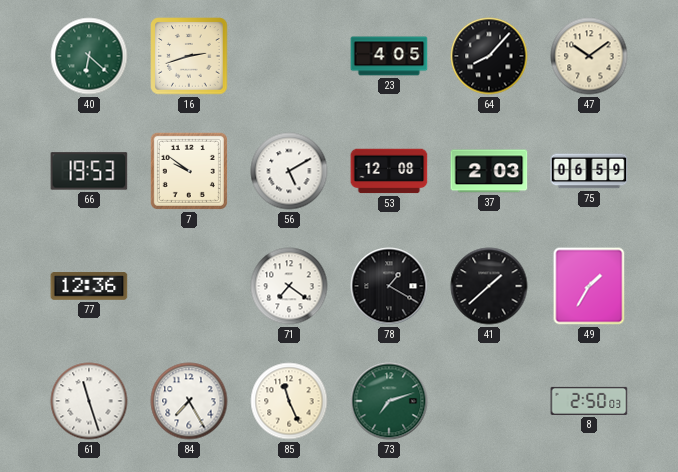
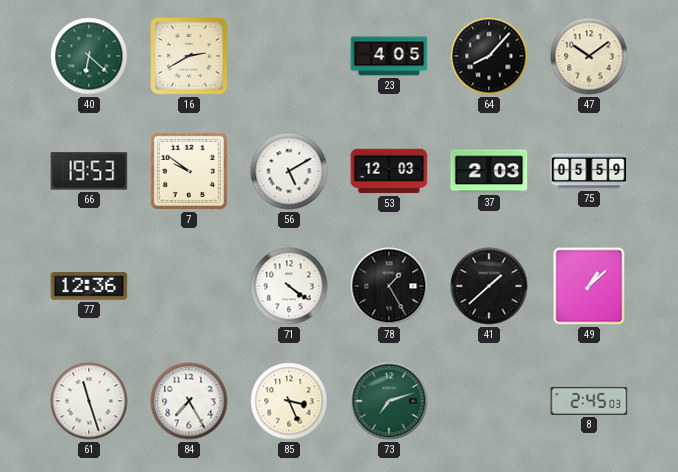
16: 2:42 -> 2:40 (189, 56)
53: 12:08 -> 12:03 (389, 171)
75: 06:59 -> 05:59 (589, 171)
71: 7:21 -> 4:21 (289, 286)
78: 1:20 -> 1:25 (389, 286)
49: 1:35 -> 1:08 (589, 286)
85: 11:26 -> 3:26 (289, 401)
8: 2:50 -> 2:45 (589, 401)
